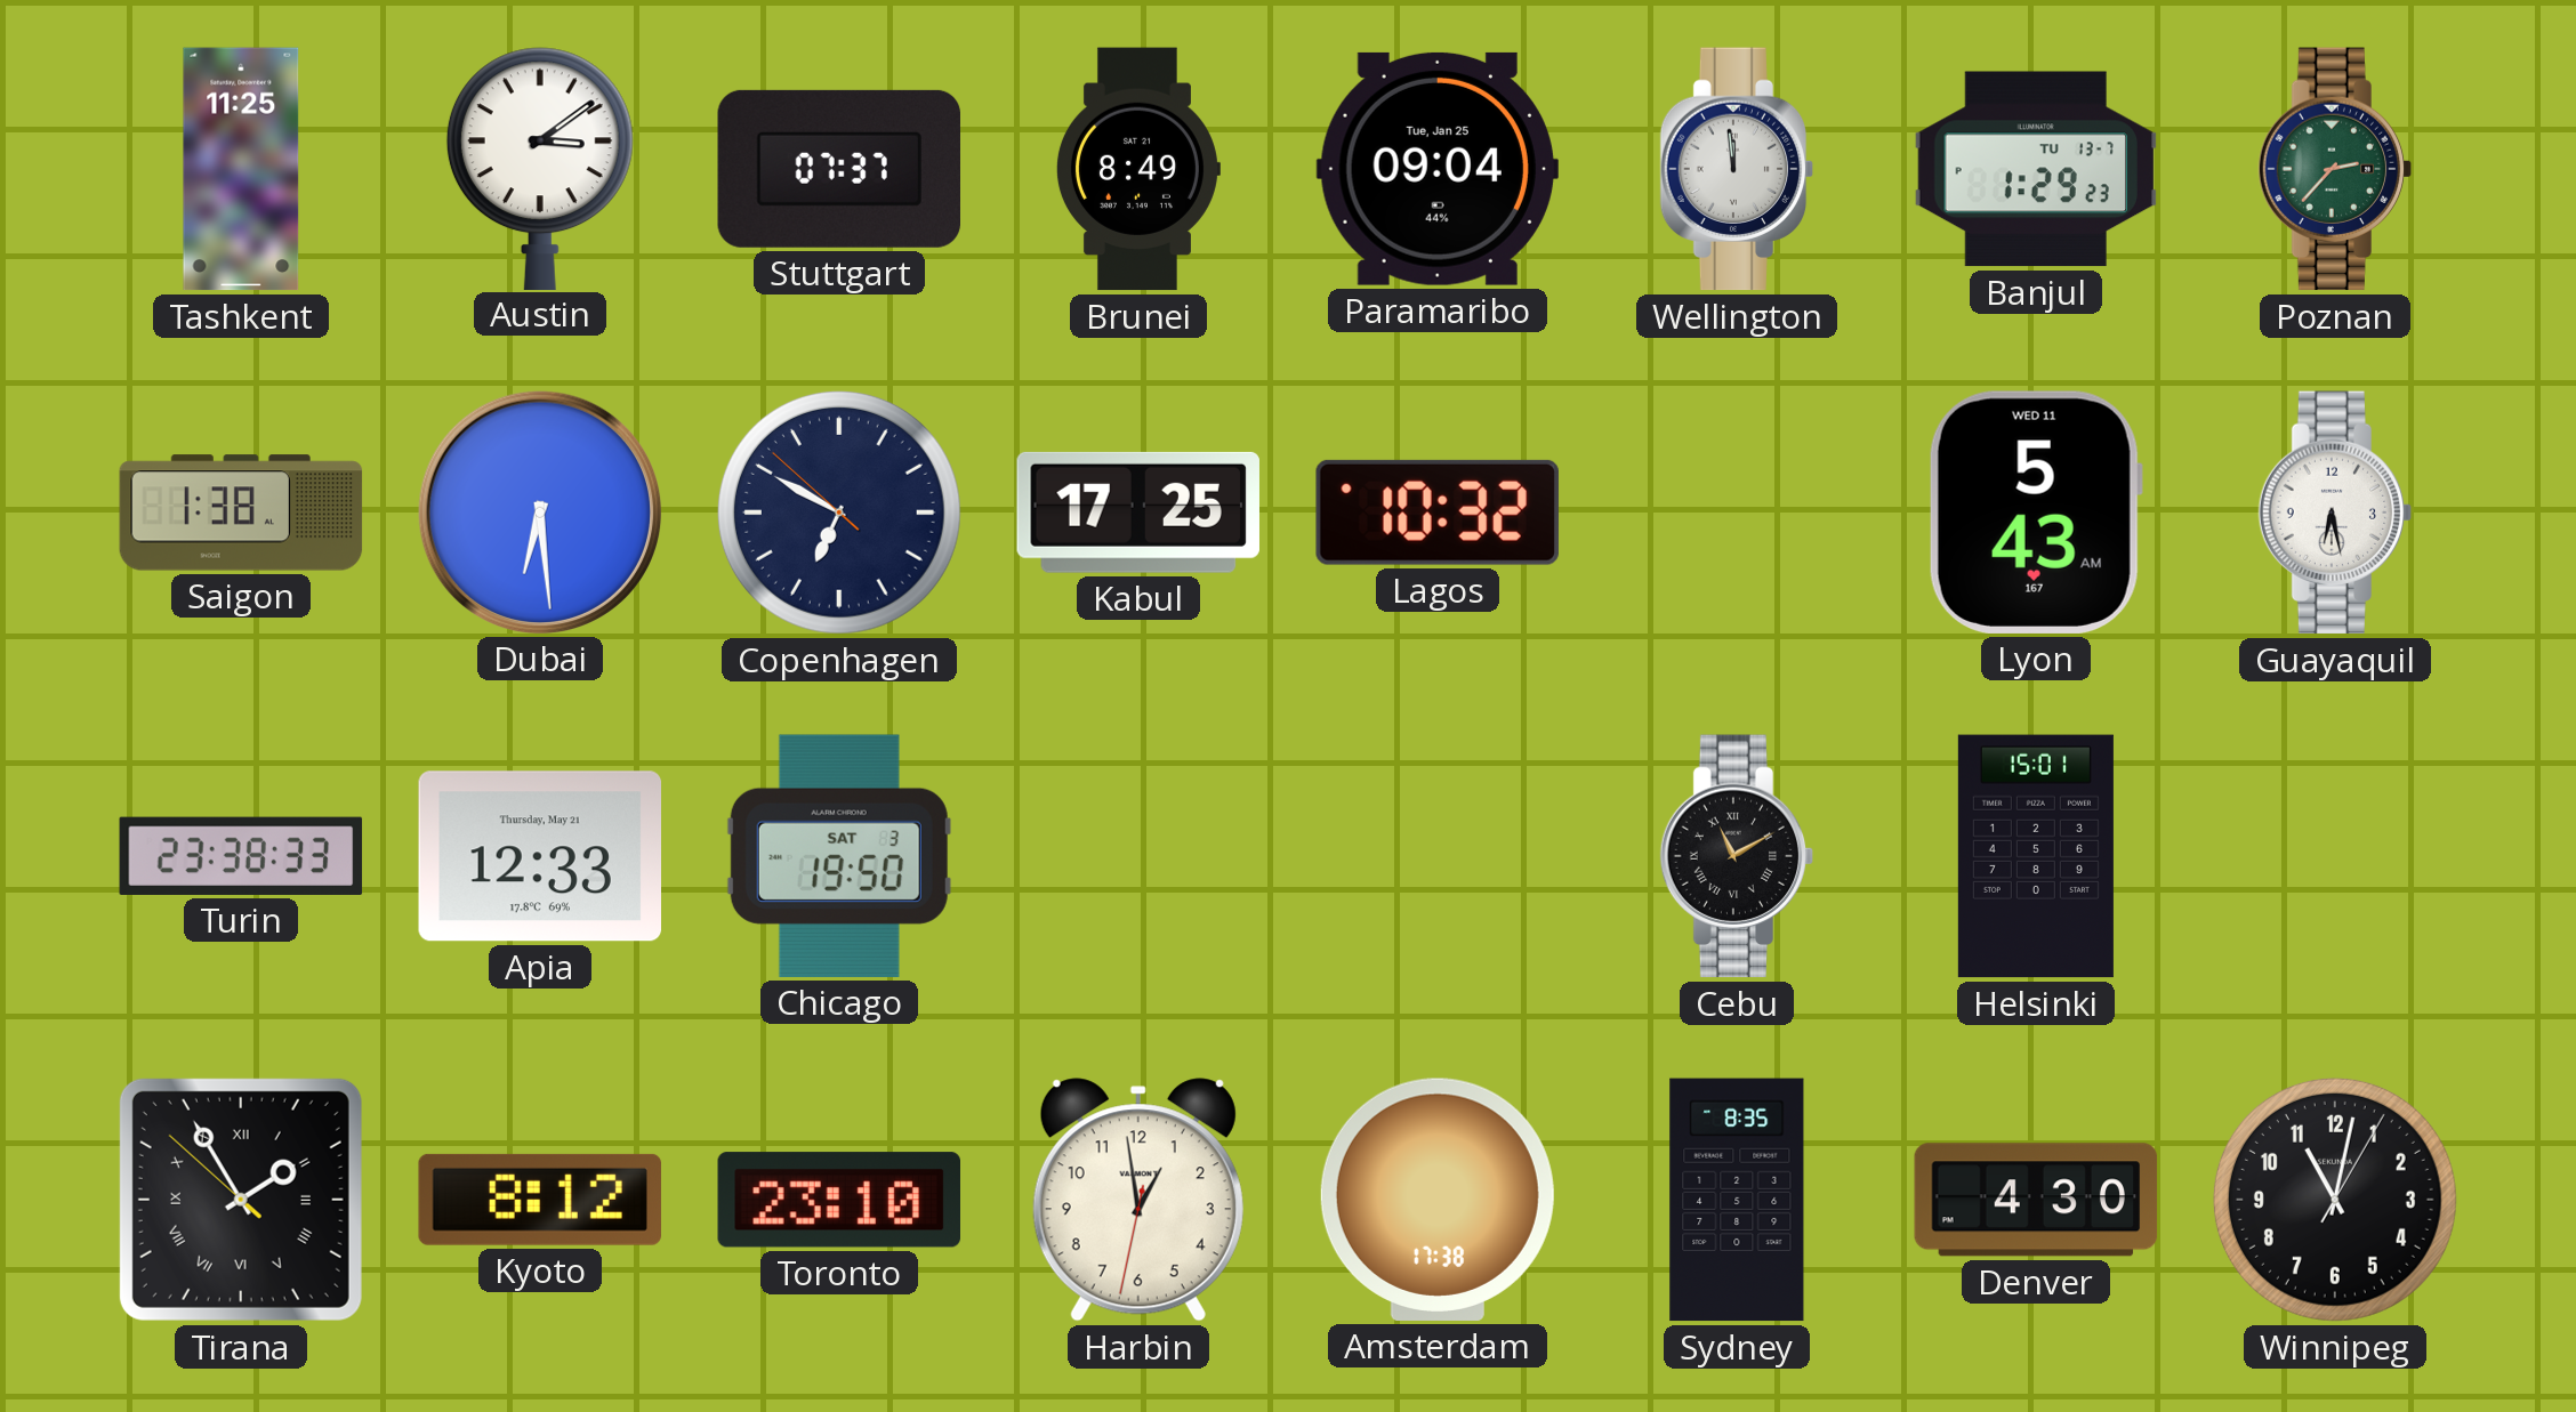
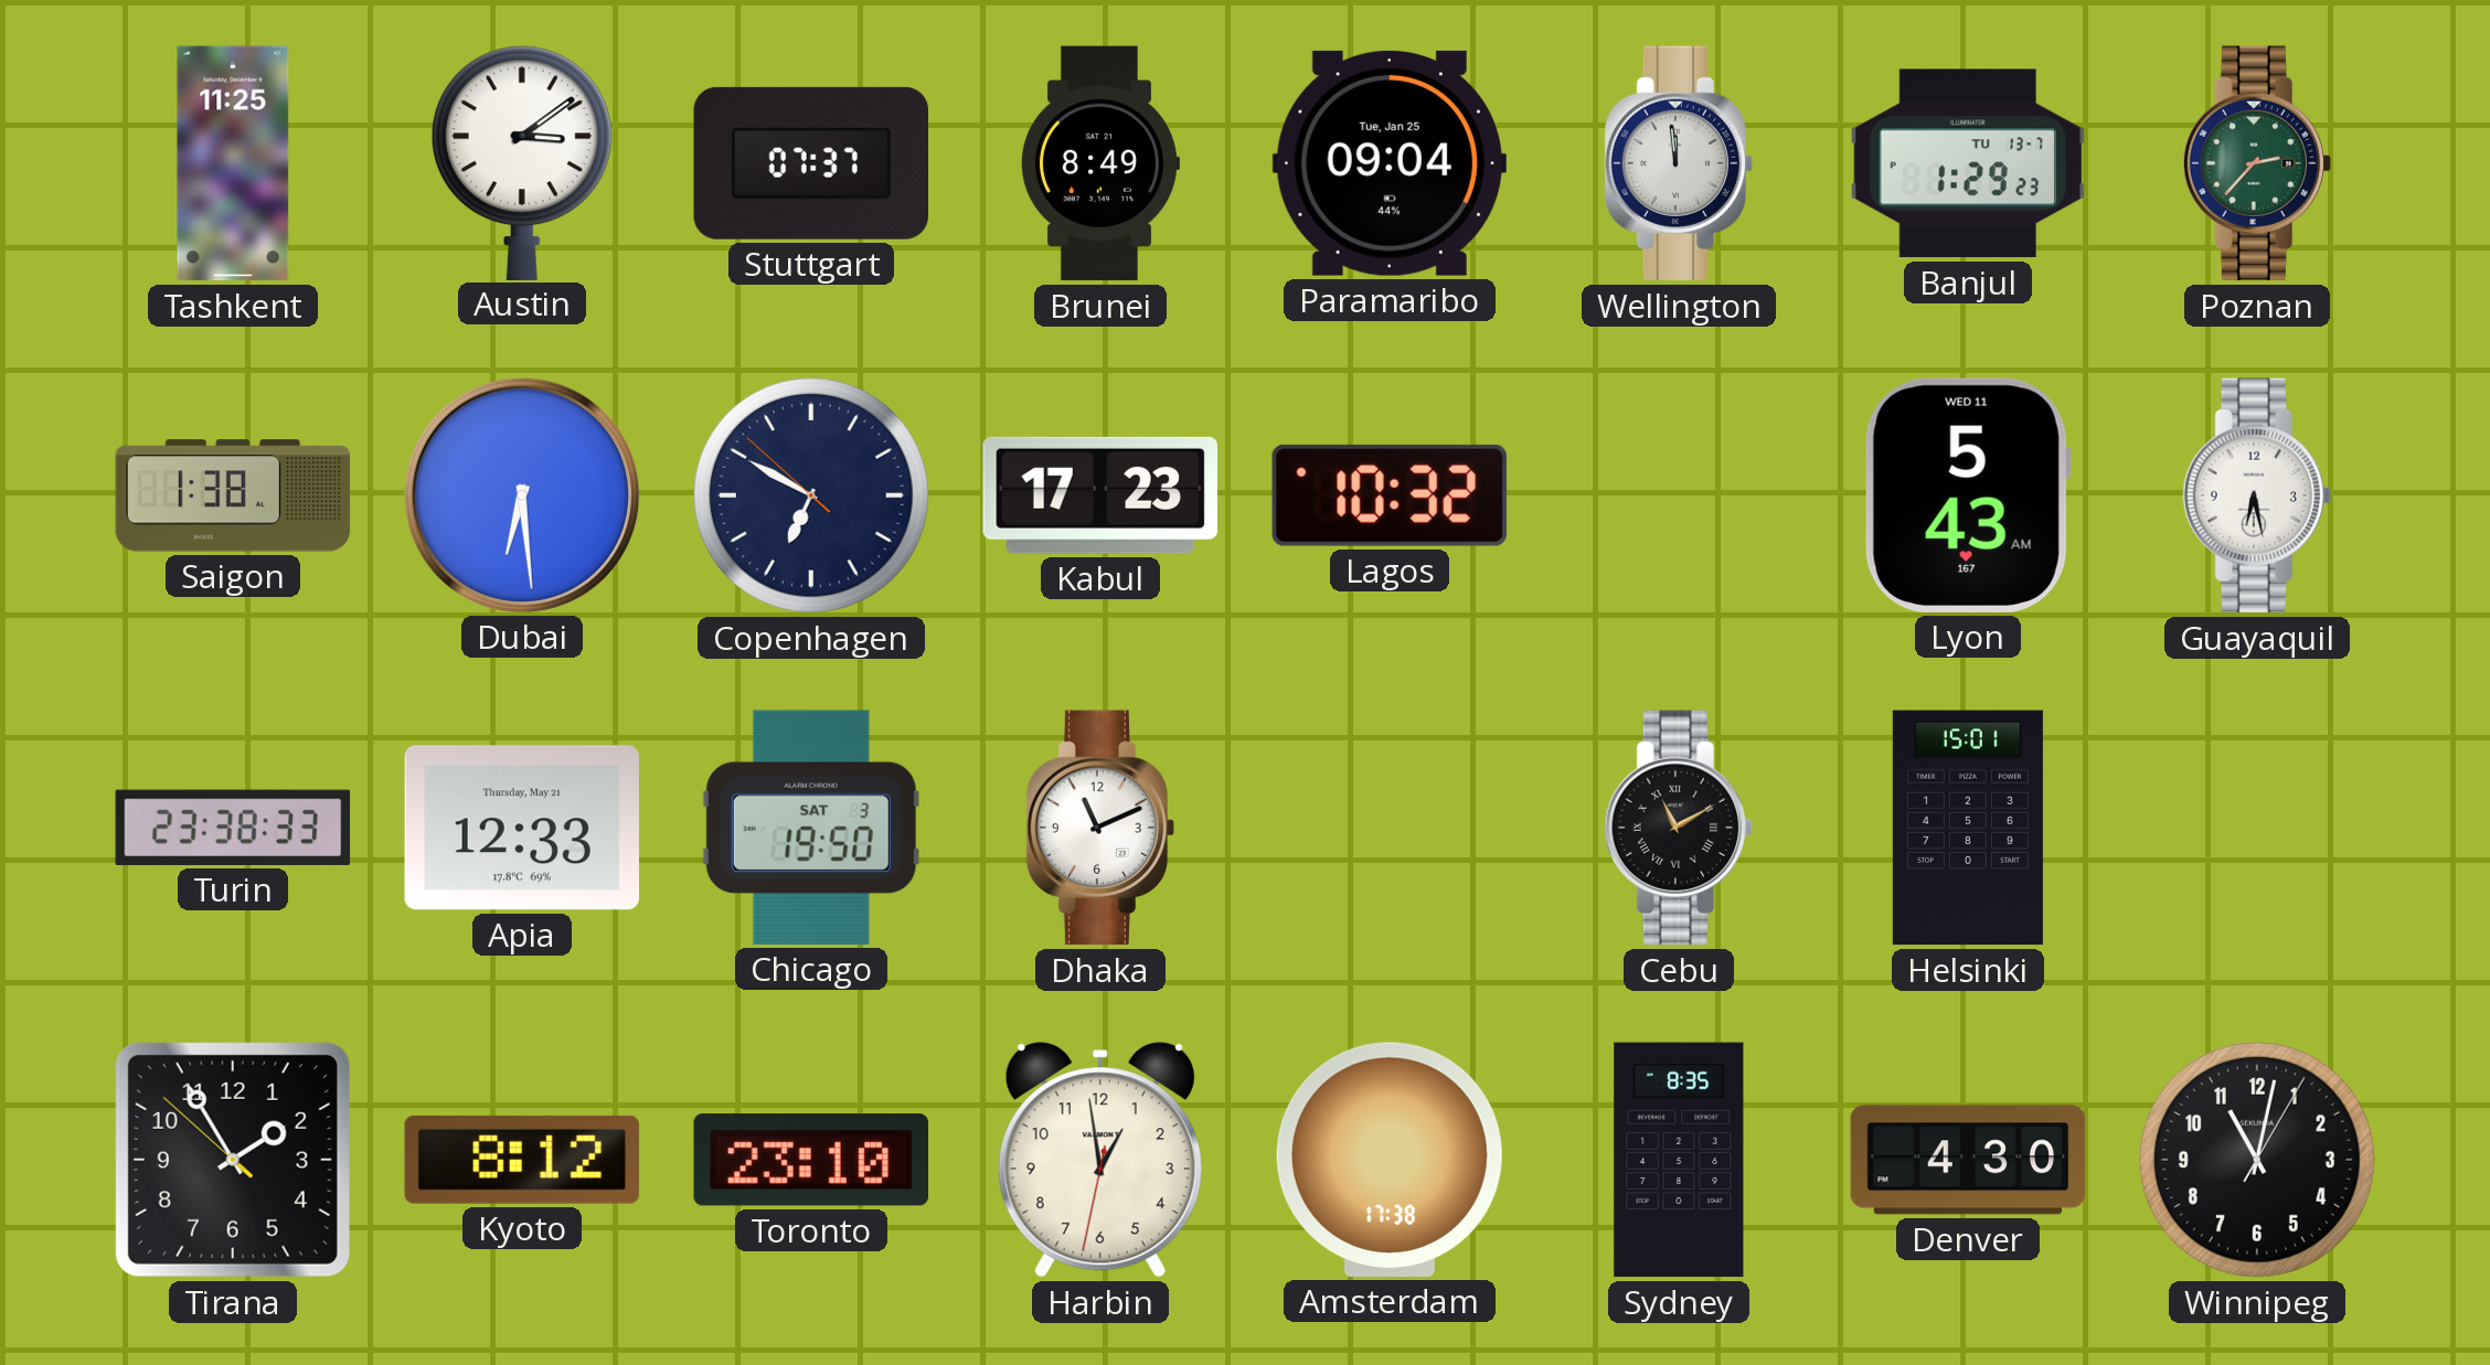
Kabul: 17:25 -> 17:23 (1100, 495)
Dhaka: none -> 11:11 (1100, 828)
Tirana numerals: Roman -> Arabic (233, 1160)
